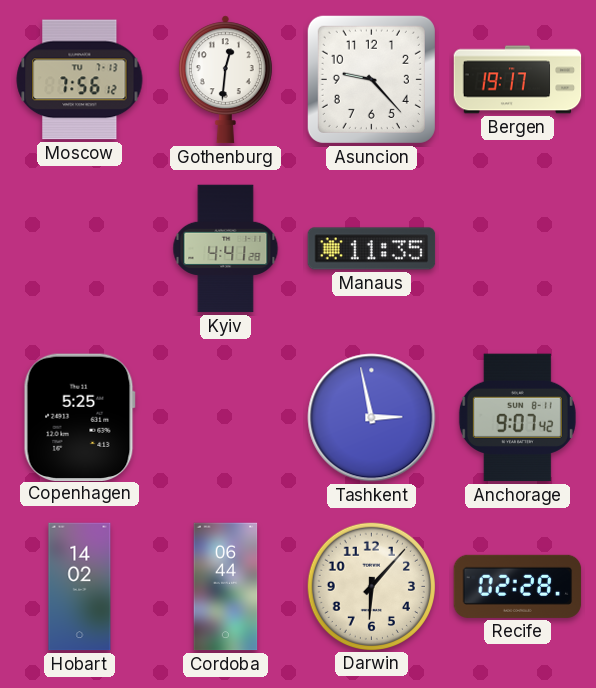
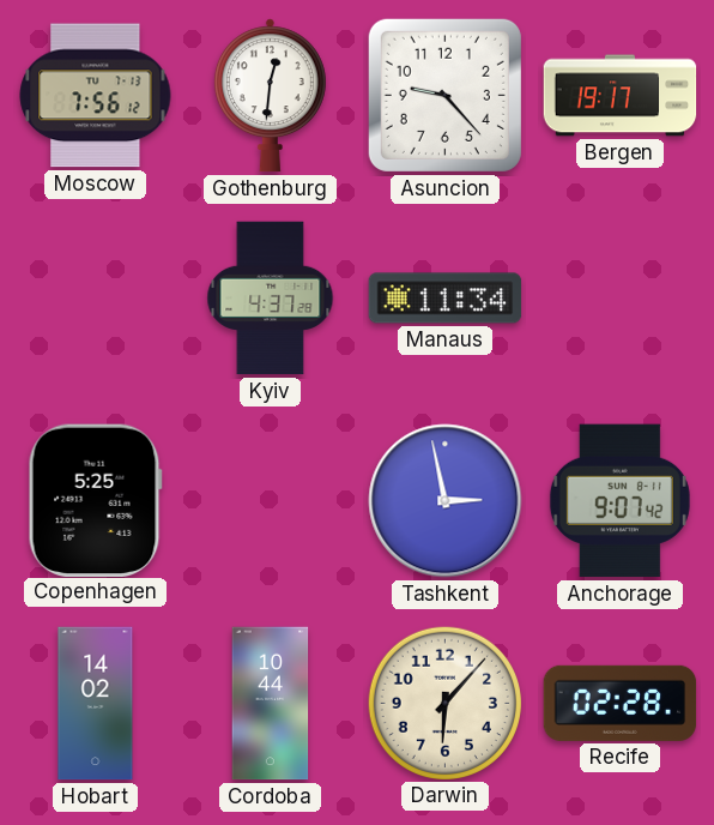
Kyiv: 4:41 -> 4:37 (271, 299)
Manaus: 11:35 -> 11:34 (446, 299)
Cordoba: 06:44 -> 10:44 (271, 704)
